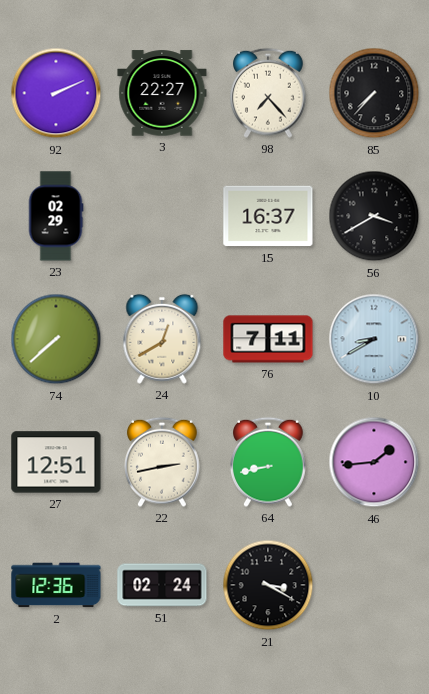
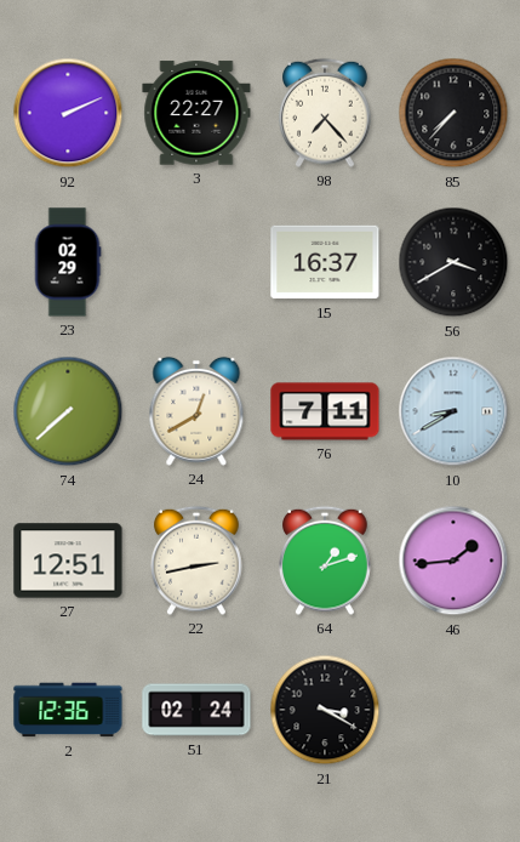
64: 8:43 -> 1:12 (326, 561)
